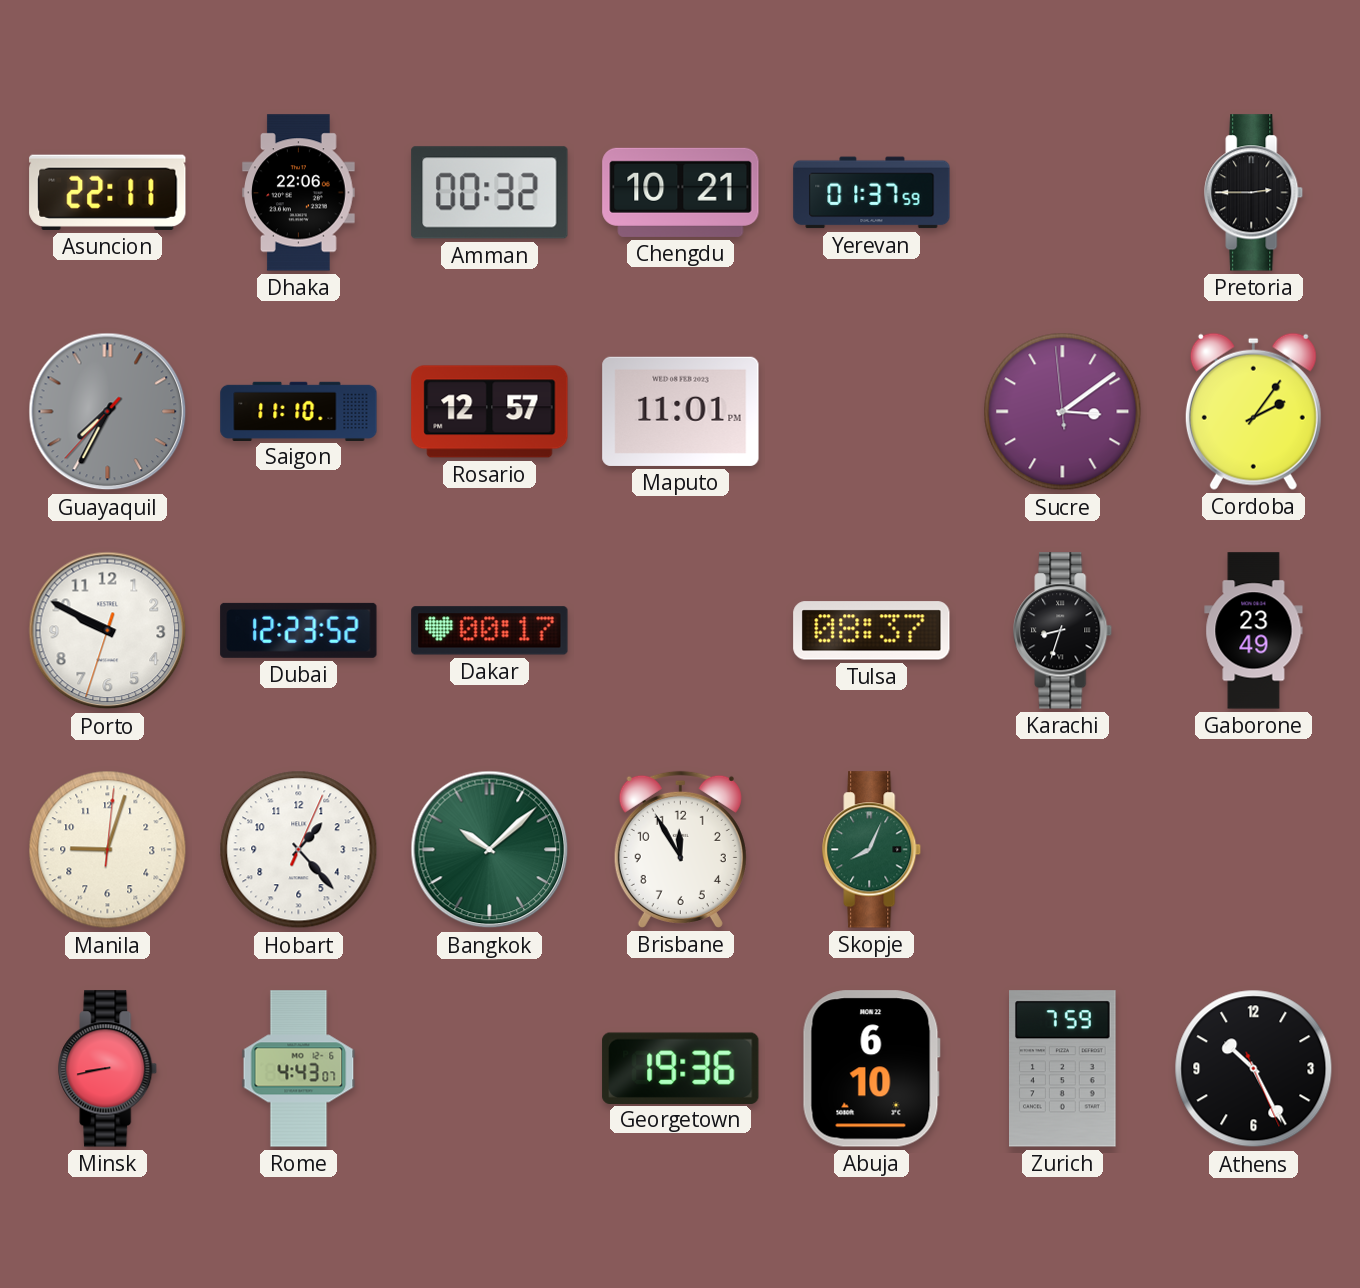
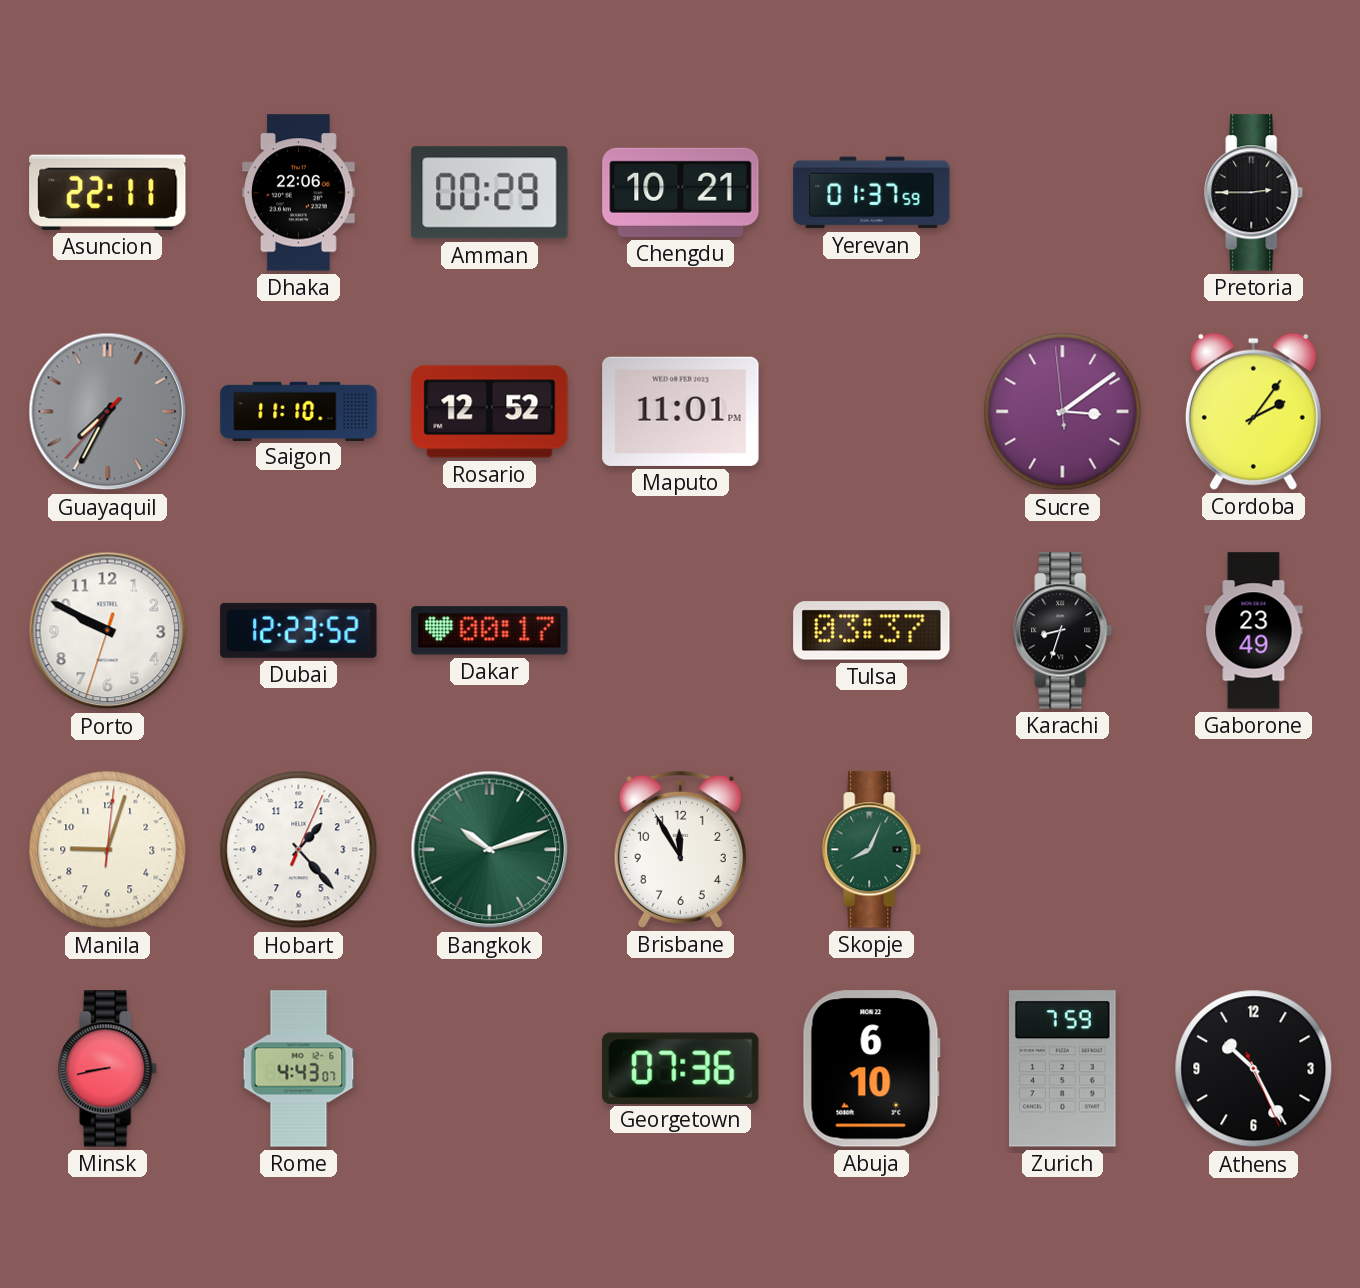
Amman: 00:32 -> 00:29 (490, 193)
Rosario: 12:57 -> 12:52 (490, 412)
Tulsa: 08:37 -> 03:37 (872, 631)
Bangkok: 10:08 -> 10:12 (490, 850)
Georgetown: 19:36 -> 07:36 (681, 1068)
